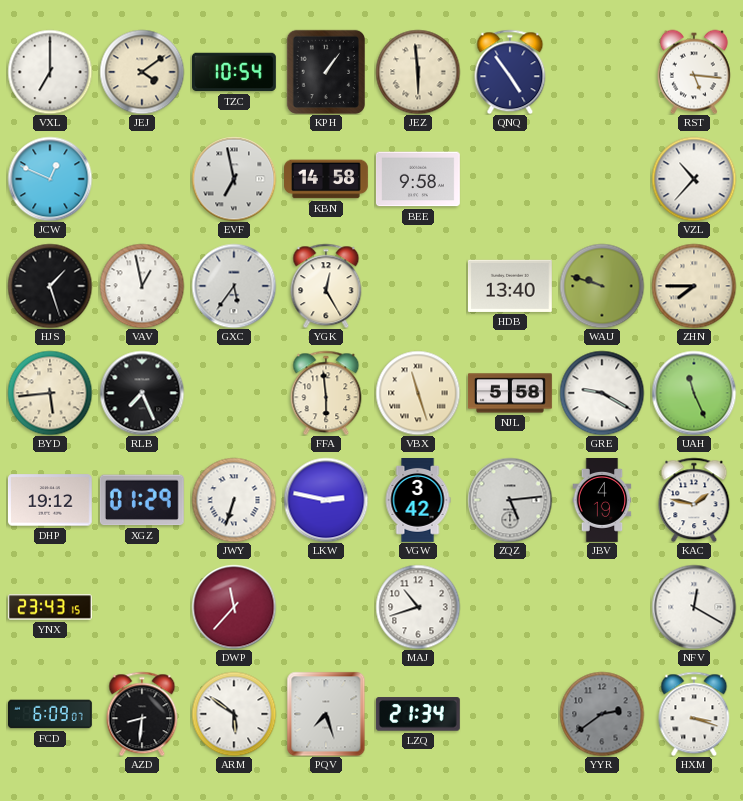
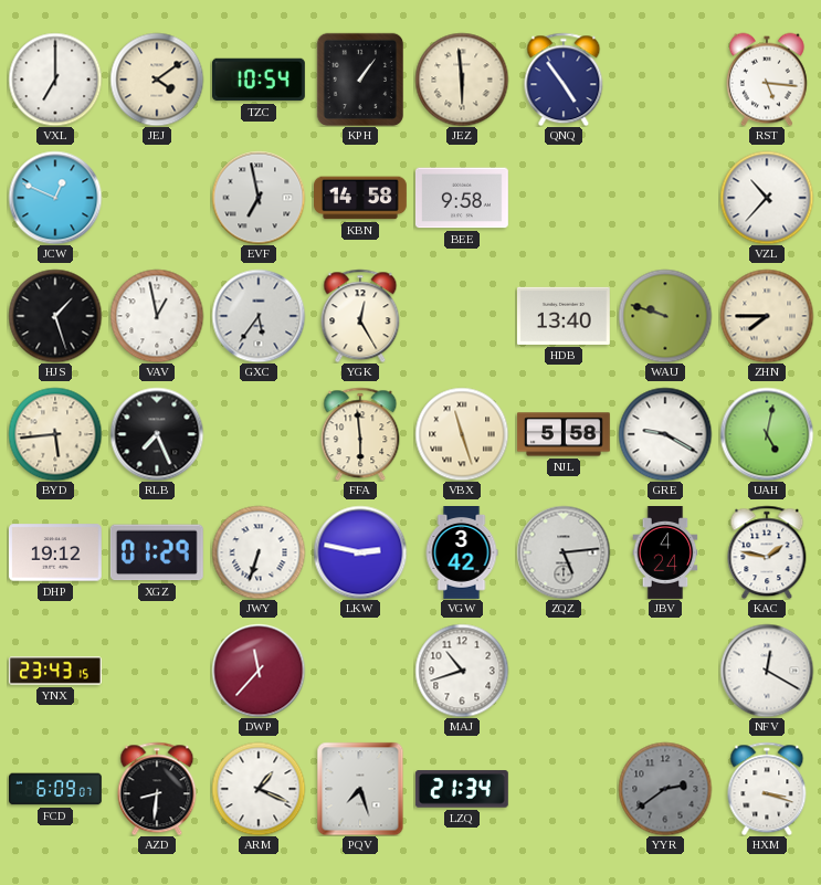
UAH: 11:26 -> 5:02 (767, 434)
JBV: 4:19 -> 4:24 (665, 554)
ARM: 5:51 -> 1:19 (259, 789)
